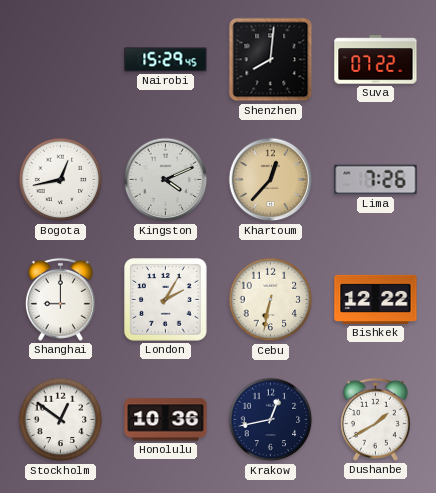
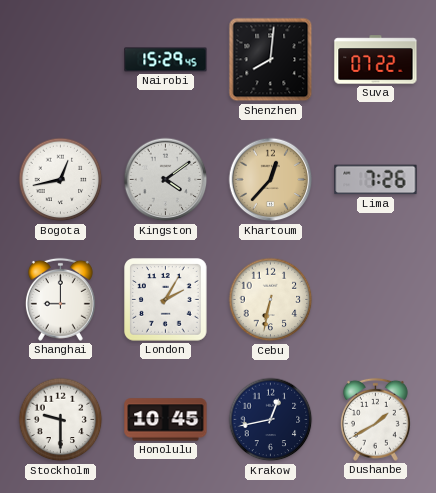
Kingston: 4:11 -> 4:09 (166, 180)
Bishkek: 12:22 -> none (376, 299)
Stockholm: 12:51 -> 9:30 (61, 420)
Honolulu: 10:36 -> 10:45 (166, 420)
